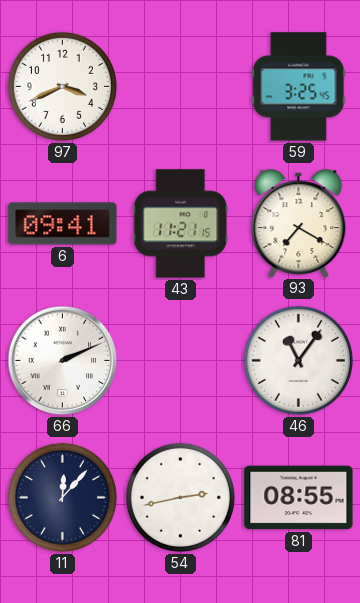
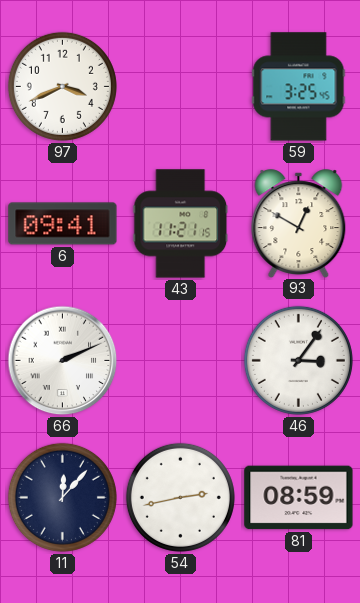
93: 7:20 -> 12:50 (299, 223)
46: 11:06 -> 3:06 (298, 360)
81: 08:55 -> 08:59 (299, 498)
